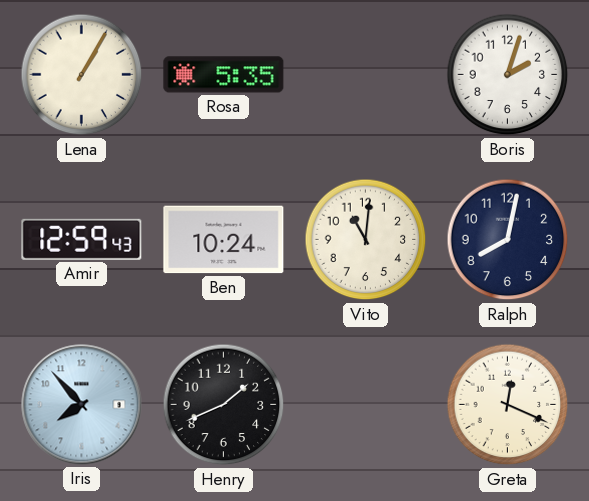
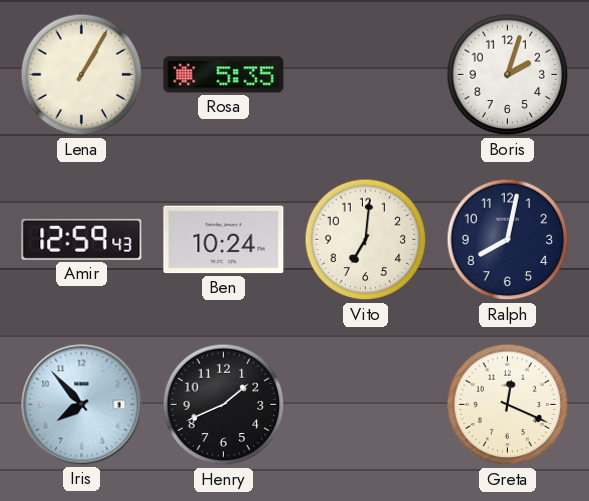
Vito: 11:01 -> 7:01 (366, 240)
